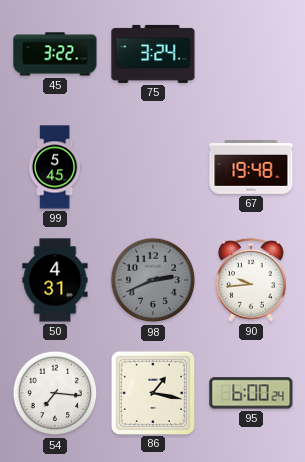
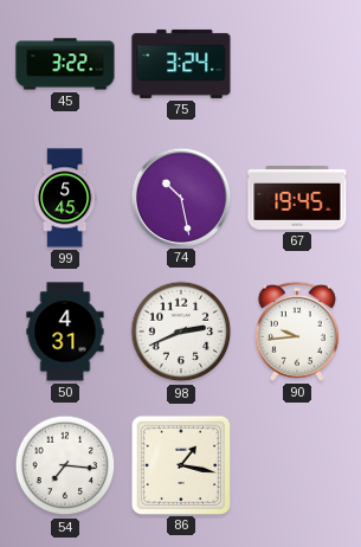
74: none -> 10:28 (180, 197)
67: 19:48 -> 19:45 (297, 199)
98 dial: grey -> white (181, 332)
95: 6:00 -> none (251, 393)
